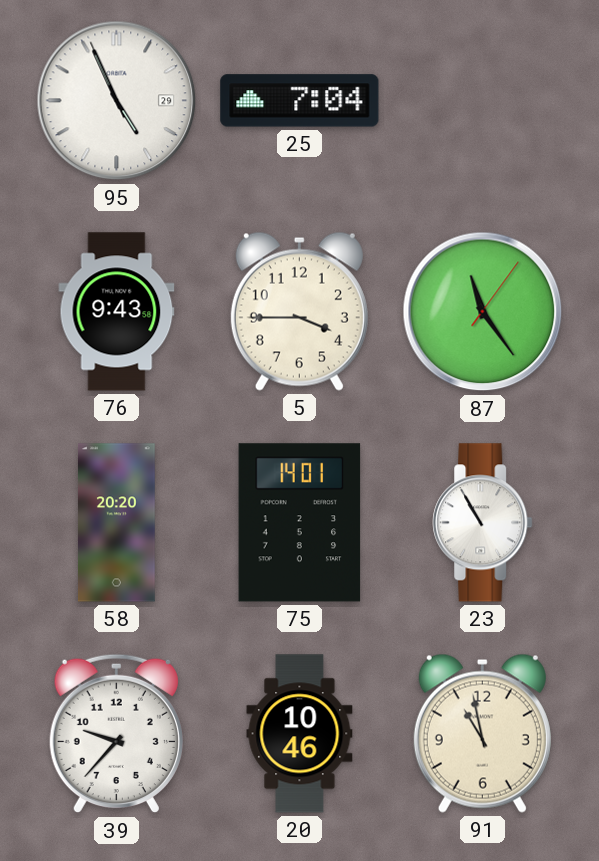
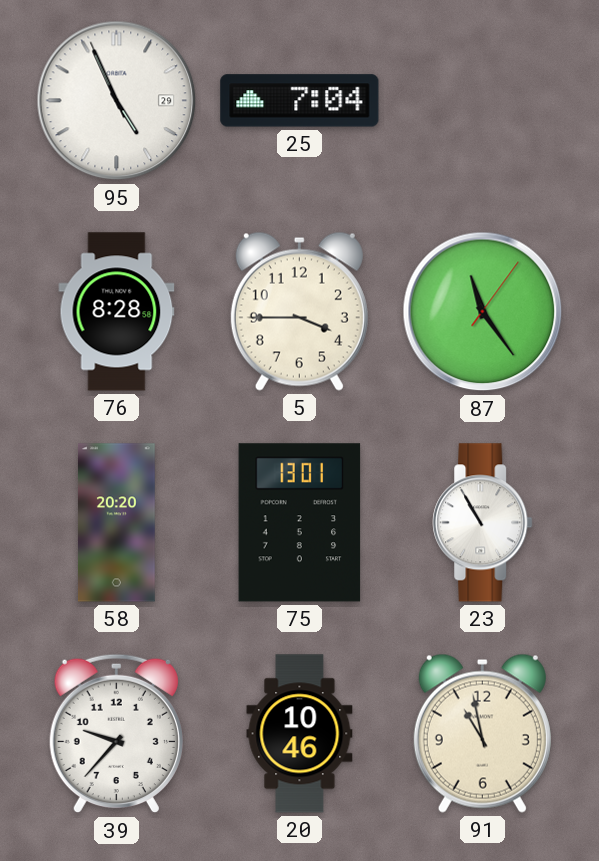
76: 9:43 -> 8:28 (117, 312)
75: 14:01 -> 13:01 (300, 523)
